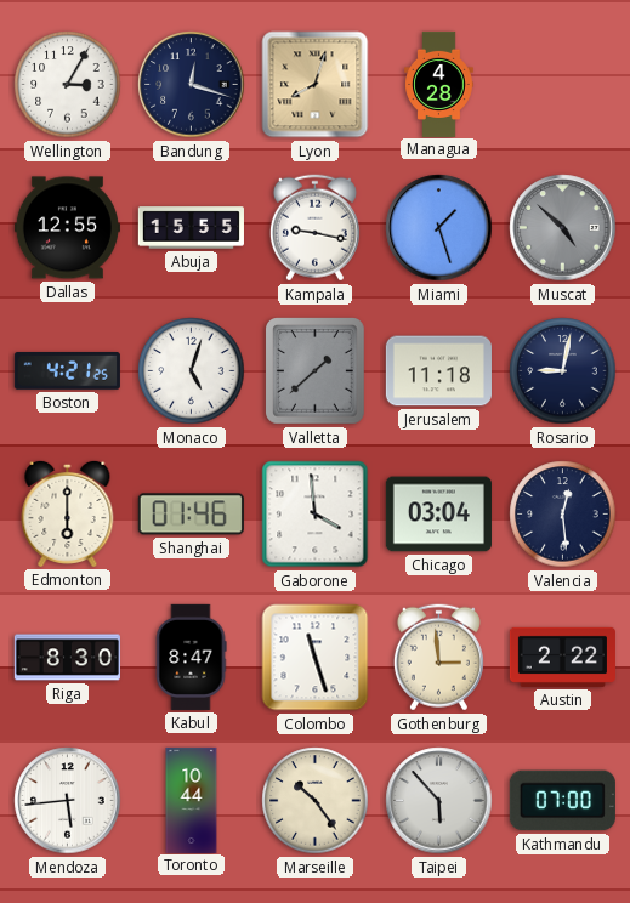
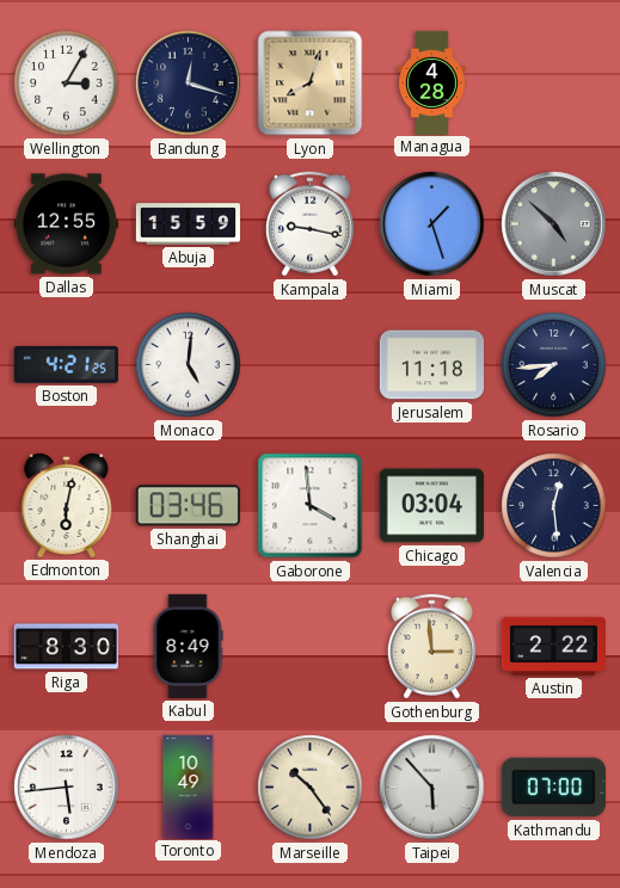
Abuja: 15:55 -> 15:59 (188, 224)
Monaco: 5:03 -> 5:01 (189, 365)
Valletta: 1:38 -> none (316, 371)
Rosario: 9:02 -> 7:44 (554, 365)
Edmonton: 6:00 -> 6:02 (67, 505)
Shanghai: 01:46 -> 03:46 (188, 506)
Kabul: 8:47 -> 8:49 (188, 646)
Colombo: 11:27 -> none (316, 658)
Toronto: 10:44 -> 10:49 (189, 787)
